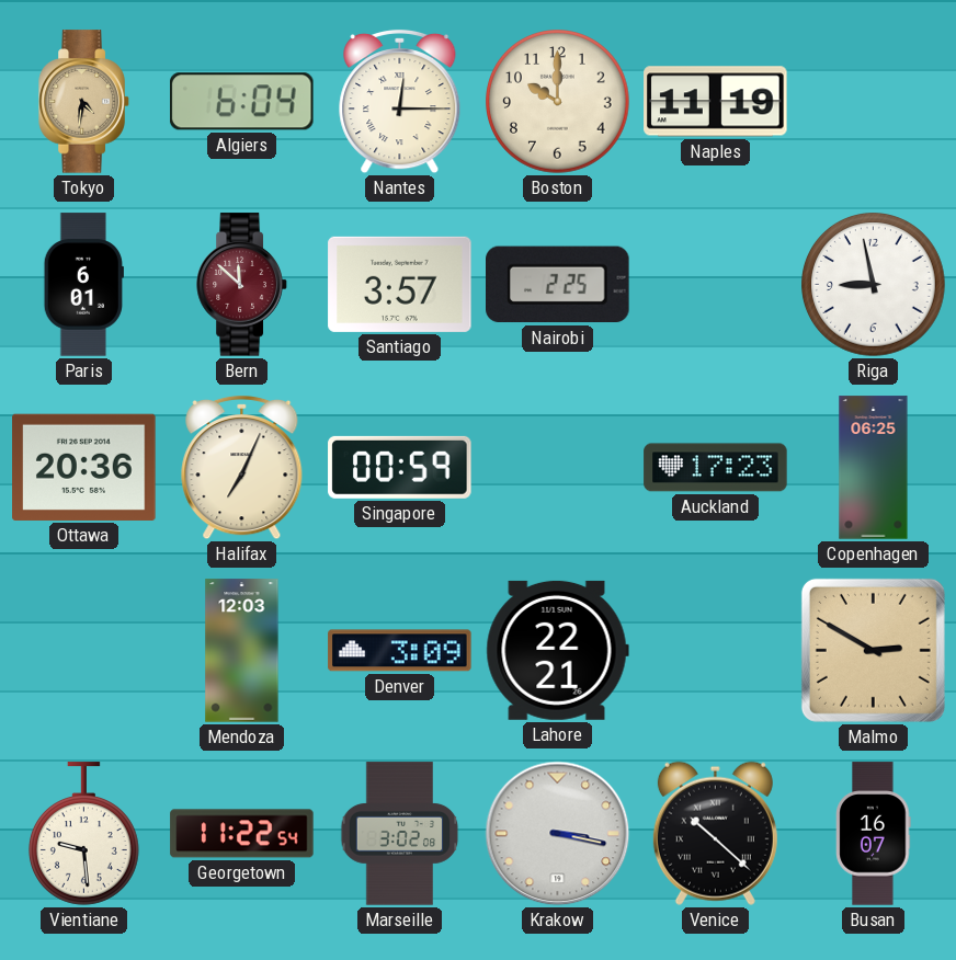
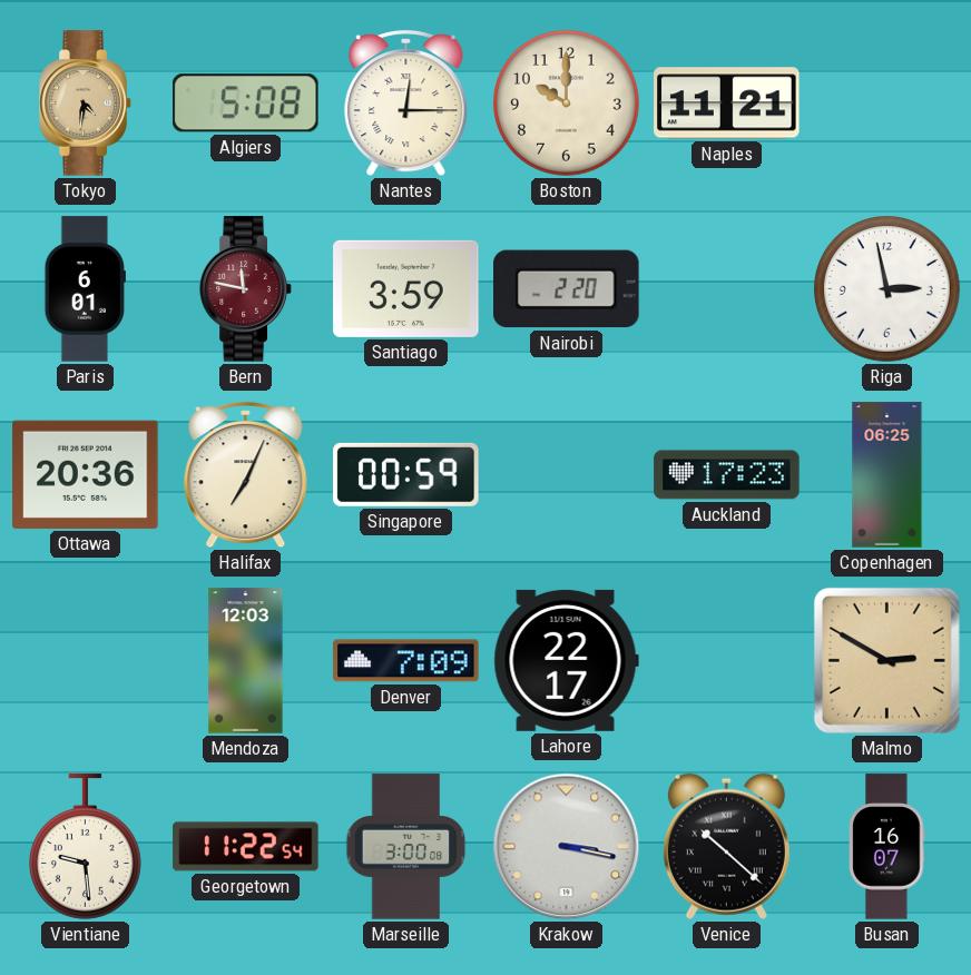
Algiers: 6:04 -> 5:08 (246, 104)
Naples: 11:19 -> 11:21 (727, 104)
Bern: 11:52 -> 11:47 (246, 289)
Santiago: 3:57 -> 3:59 (406, 288)
Nairobi: 2:25 -> 2:20 (567, 289)
Riga: 8:58 -> 2:58 (887, 289)
Denver: 3:09 -> 7:09 (406, 661)
Lahore: 22:21 -> 22:17 (566, 660)
Marseille: 3:02 -> 3:00 (406, 847)
